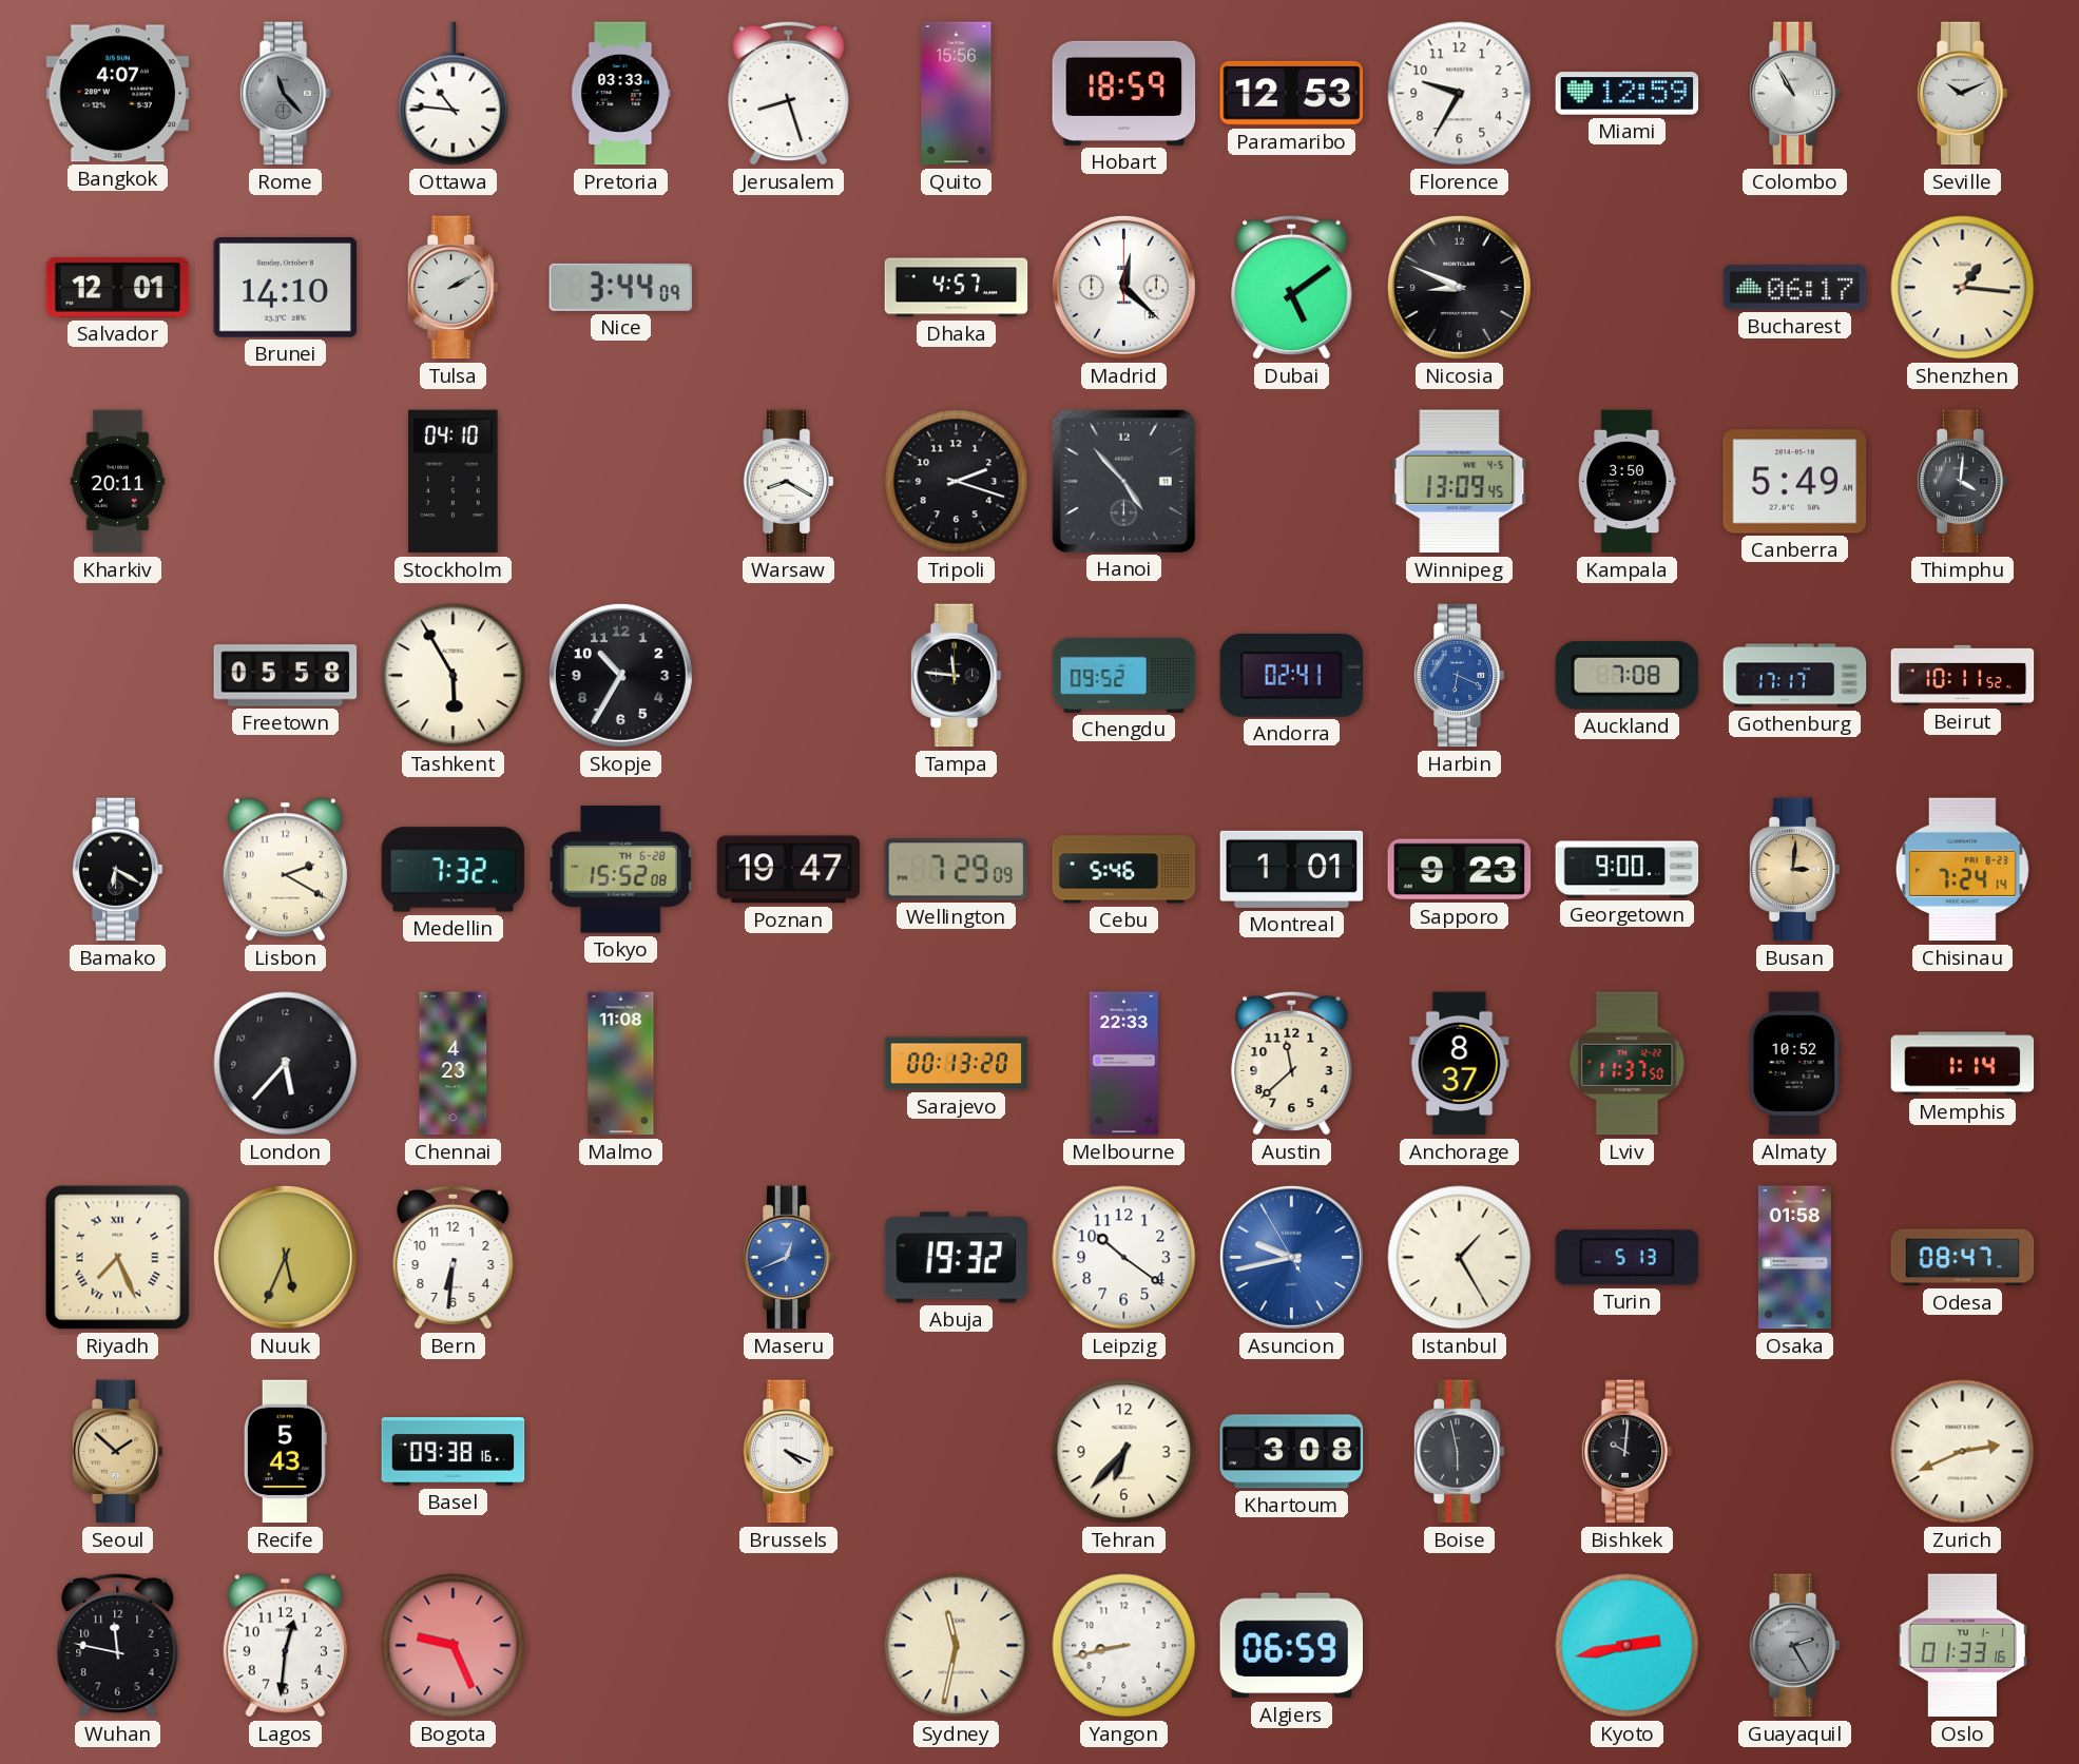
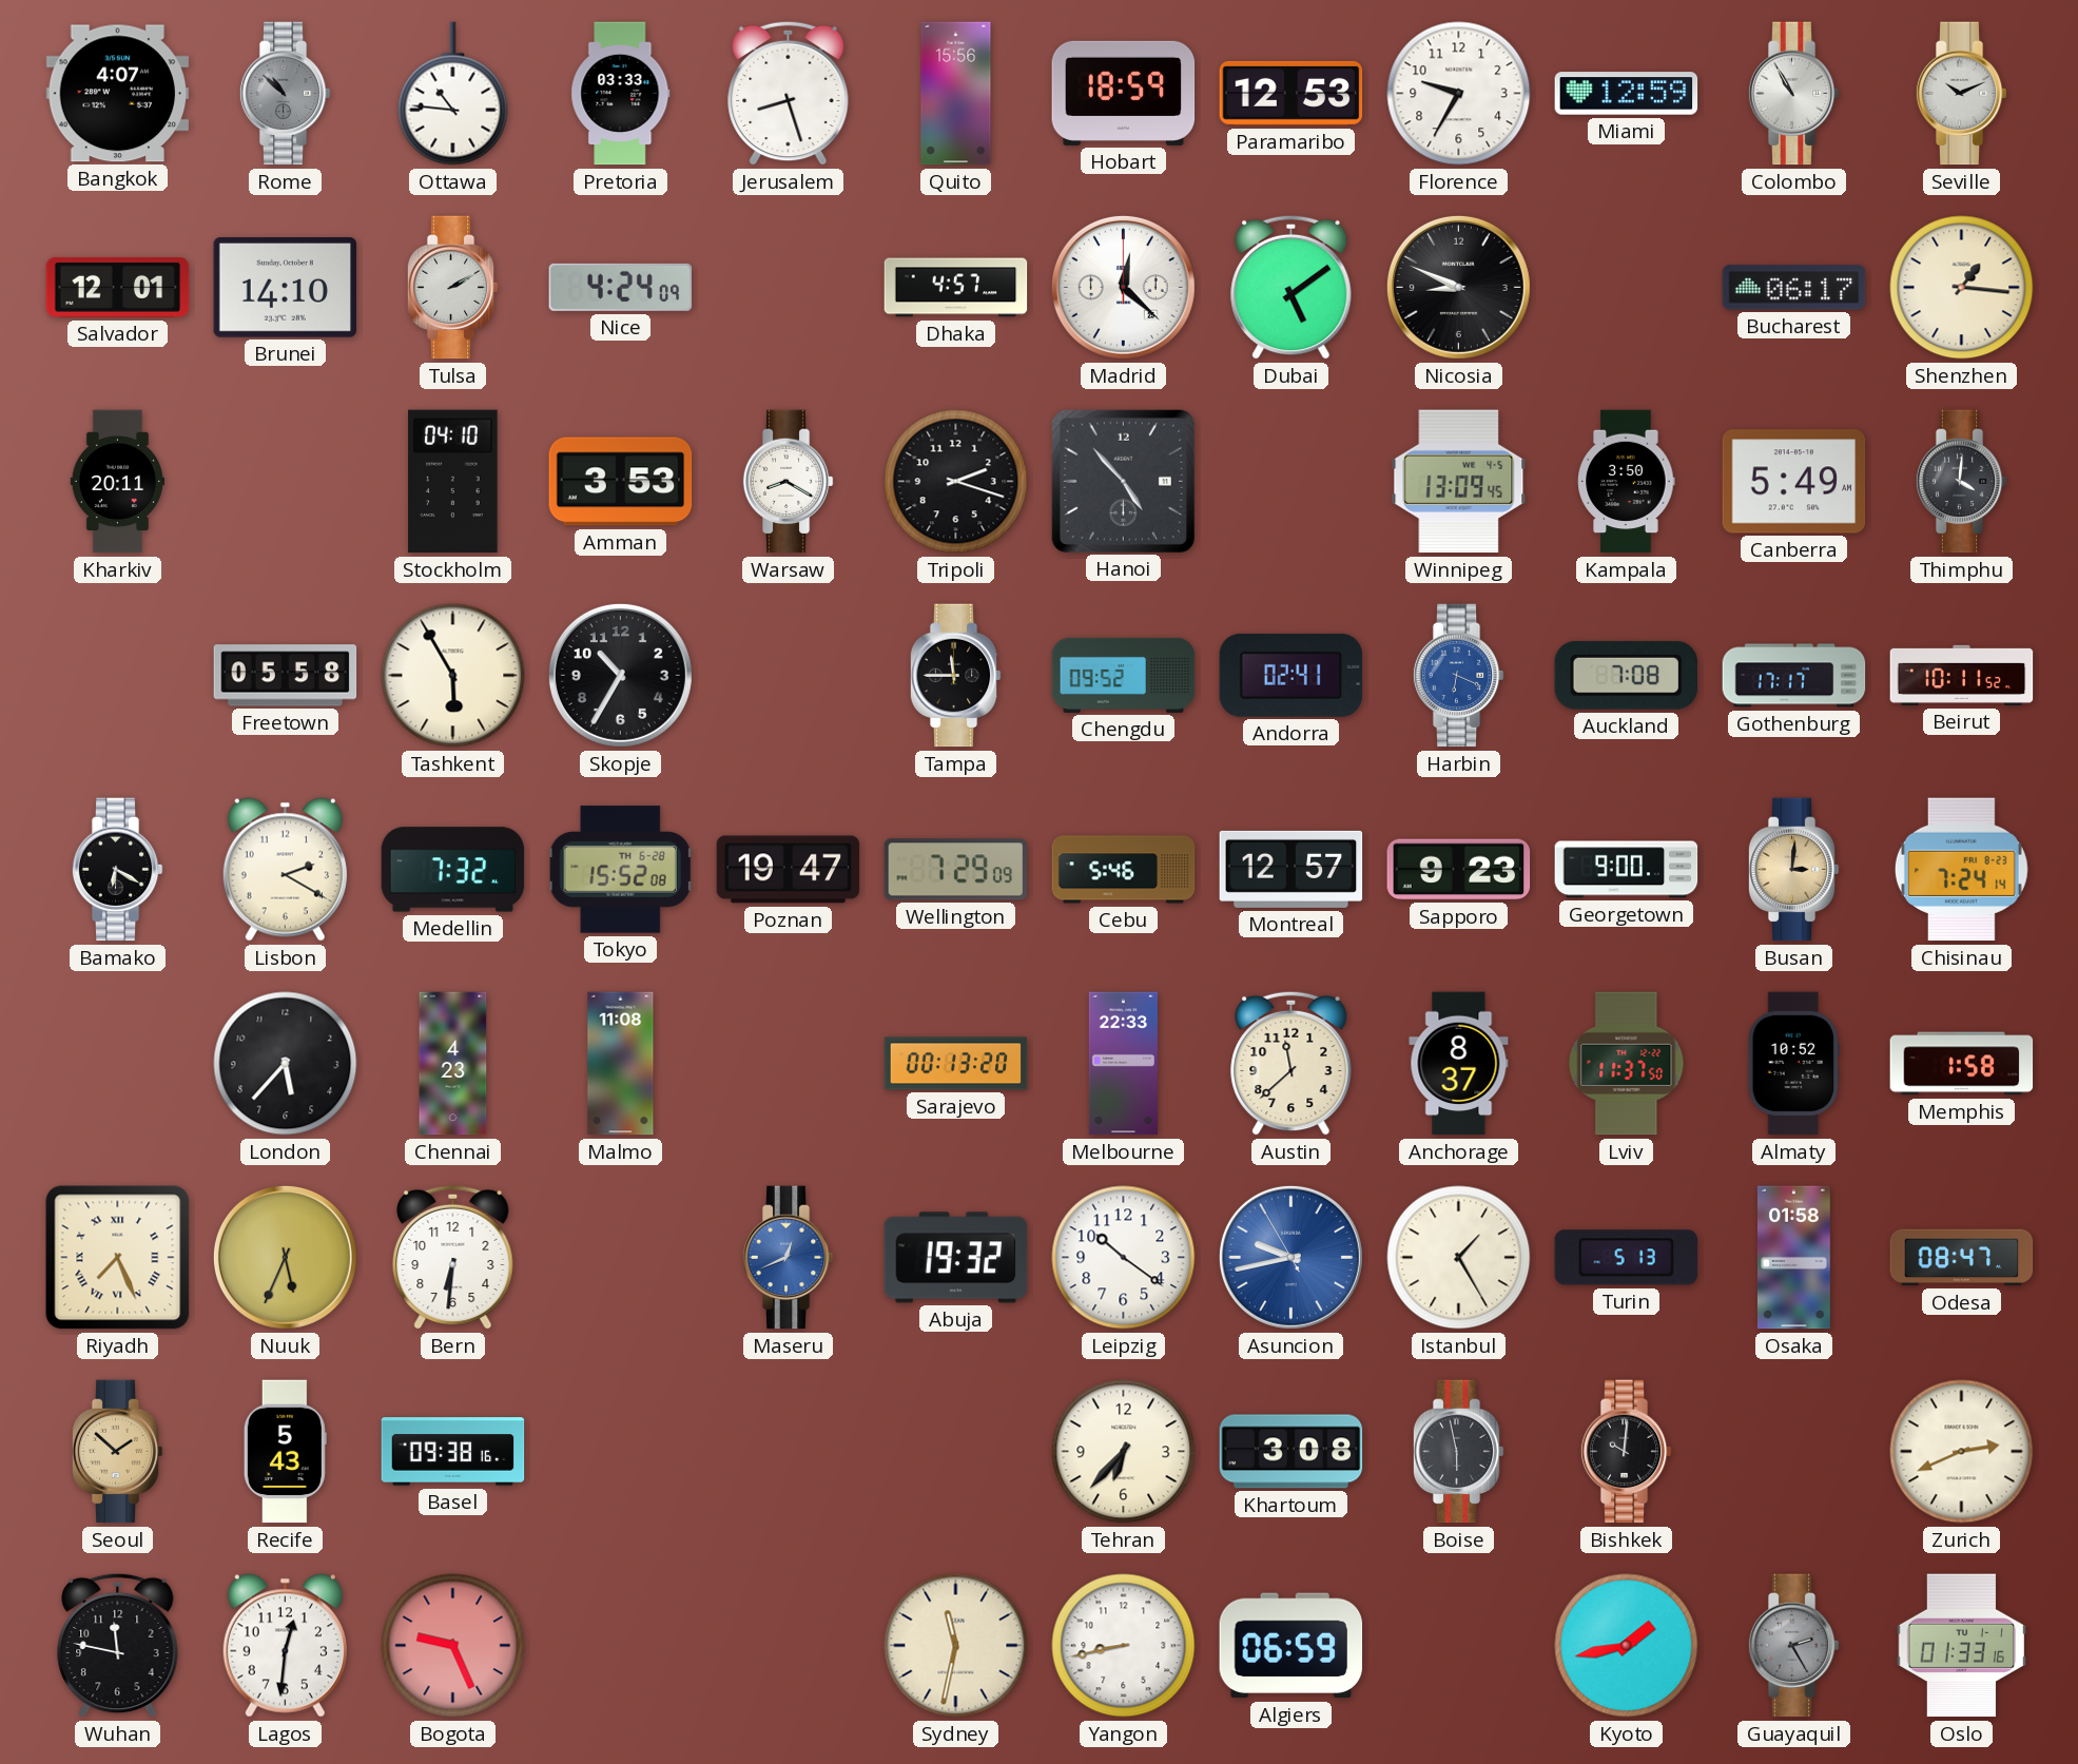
Rome: 11:23 -> 10:52 (285, 94)
Nice: 3:44 -> 4:24 (621, 287)
Amman: none -> 3:53 (621, 482)
Tampa: 11:46 -> 11:45 (955, 676)
Montreal: 1:01 -> 12:57 (1292, 869)
Memphis: 1:14 -> 1:58 (1962, 1064)
Brussels: 4:19 -> none (788, 1452)
Kyoto: 2:43 -> 1:43 (1627, 1646)
